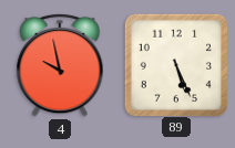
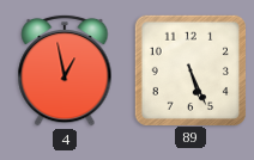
4: 9:58 -> 12:58 (65, 70)
